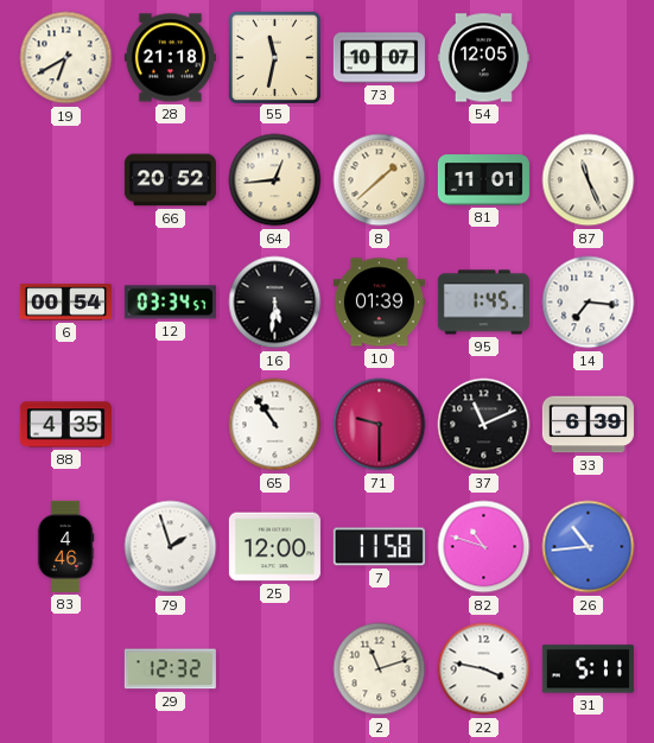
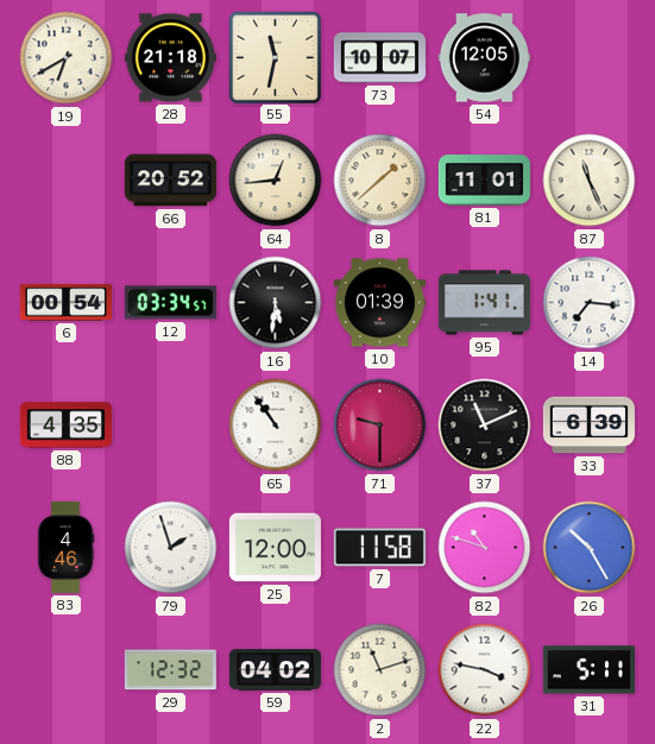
95: 1:45 -> 1:41 (484, 303)
26: 10:44 -> 10:25 (590, 548)
59: none -> 04:02 (275, 670)
